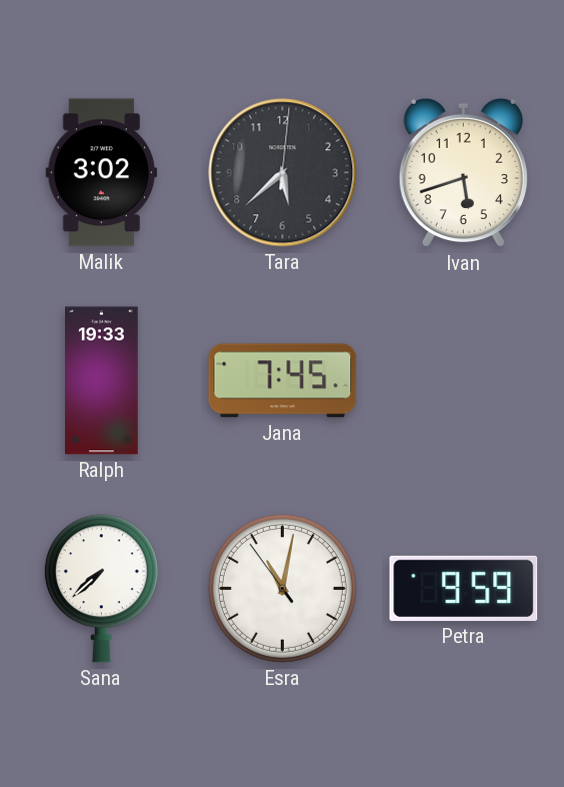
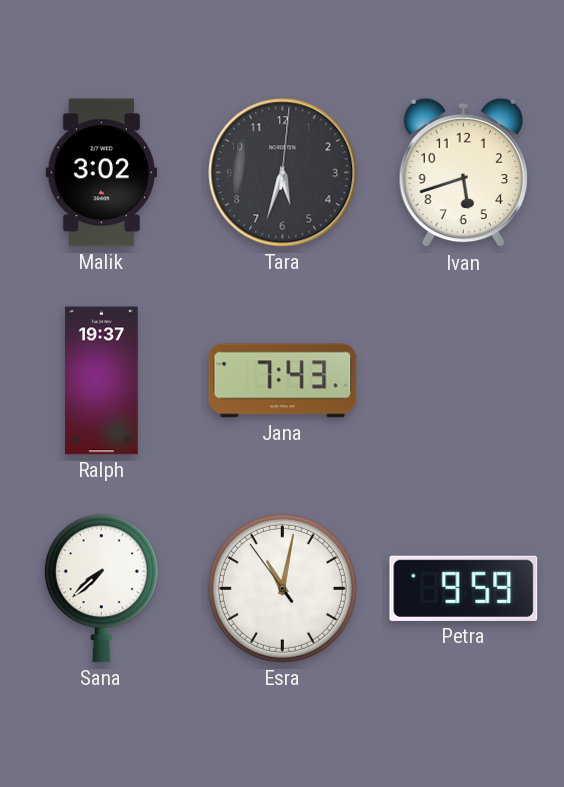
Tara: 5:38 -> 5:33 (283, 173)
Ralph: 19:33 -> 19:37 (102, 381)
Jana: 7:45 -> 7:43 (283, 381)
